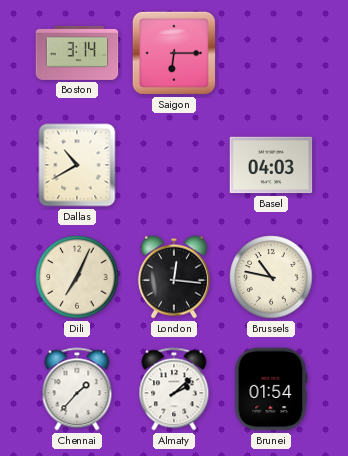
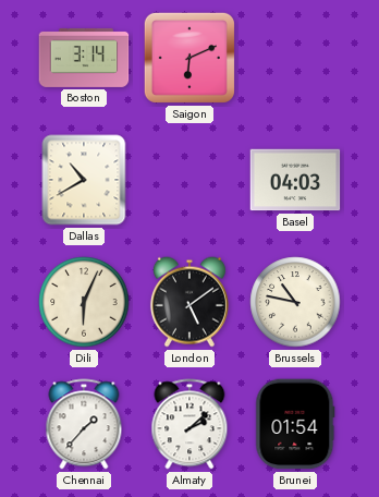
Saigon: 6:15 -> 6:11 (189, 58)
Dili: 7:04 -> 6:04 (84, 302)
London: 12:16 -> 5:09 (189, 302)
